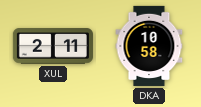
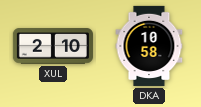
XUL: 2:11 -> 2:10 (53, 46)
